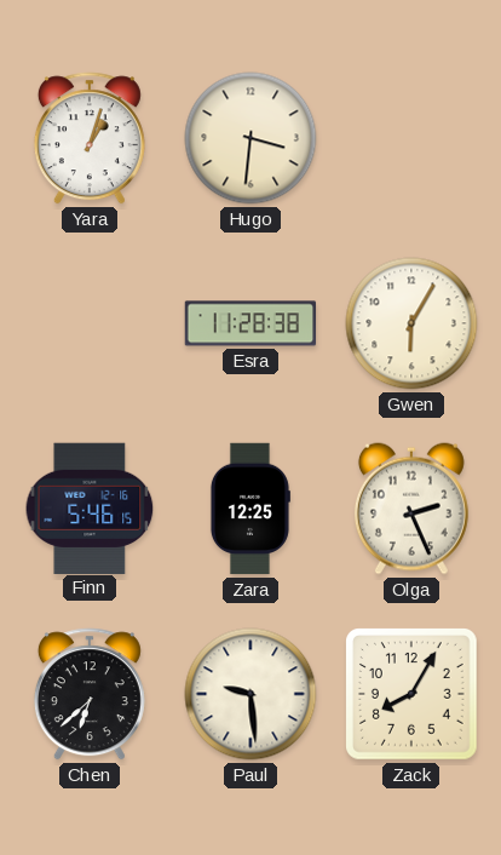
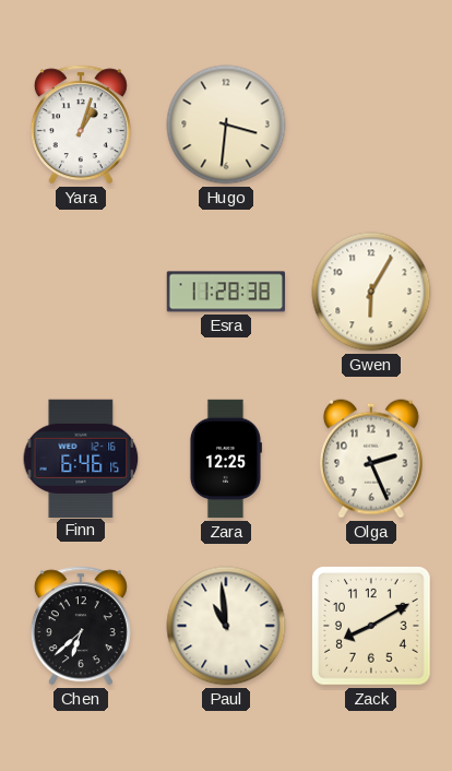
Finn: 5:46 -> 6:46 (81, 458)
Paul: 9:29 -> 10:59 (226, 626)
Zack: 8:05 -> 8:10 (372, 627)
